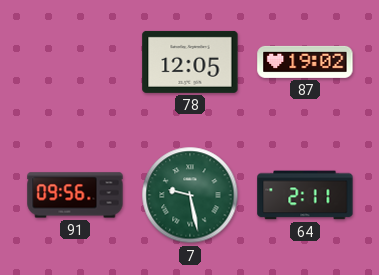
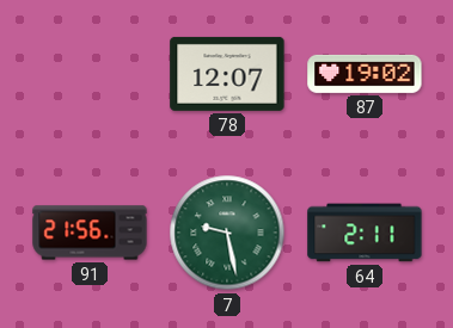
78: 12:05 -> 12:07 (227, 74)
91: 09:56 -> 21:56 (90, 233)
